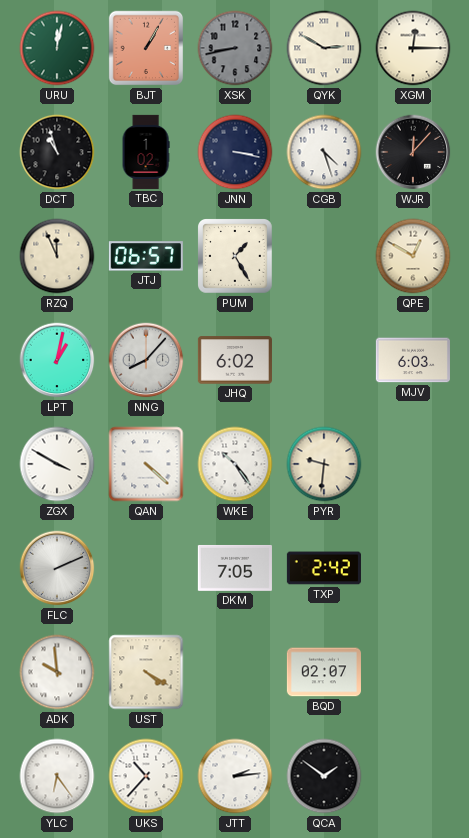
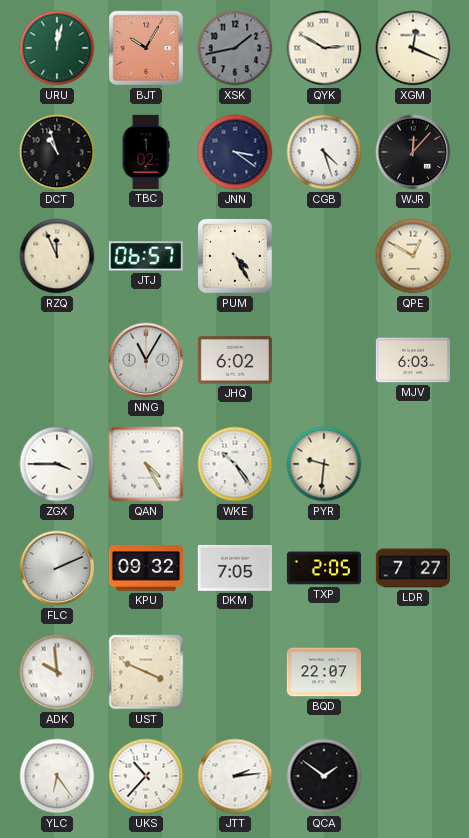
BJT: 1:05 -> 10:05 (146, 48)
XSK: 8:43 -> 1:43 (235, 48)
XGM: 12:15 -> 12:19 (413, 48)
JNN: 3:17 -> 3:21 (235, 152)
PUM: 1:25 -> 4:25 (236, 257)
LPT: 1:02 -> none (57, 360)
NNG: 8:07 -> 11:05 (146, 360)
ZGX: 3:50 -> 3:45 (57, 464)
QAN: 4:22 -> 4:25 (146, 464)
KPU: none -> 09:32 (146, 568)
TXP: 2:42 -> 2:05 (324, 568)
LDR: none -> 7:27 (413, 568)
UST: 4:20 -> 3:49 (146, 672)
BQD: 02:07 -> 22:07 (324, 672)
